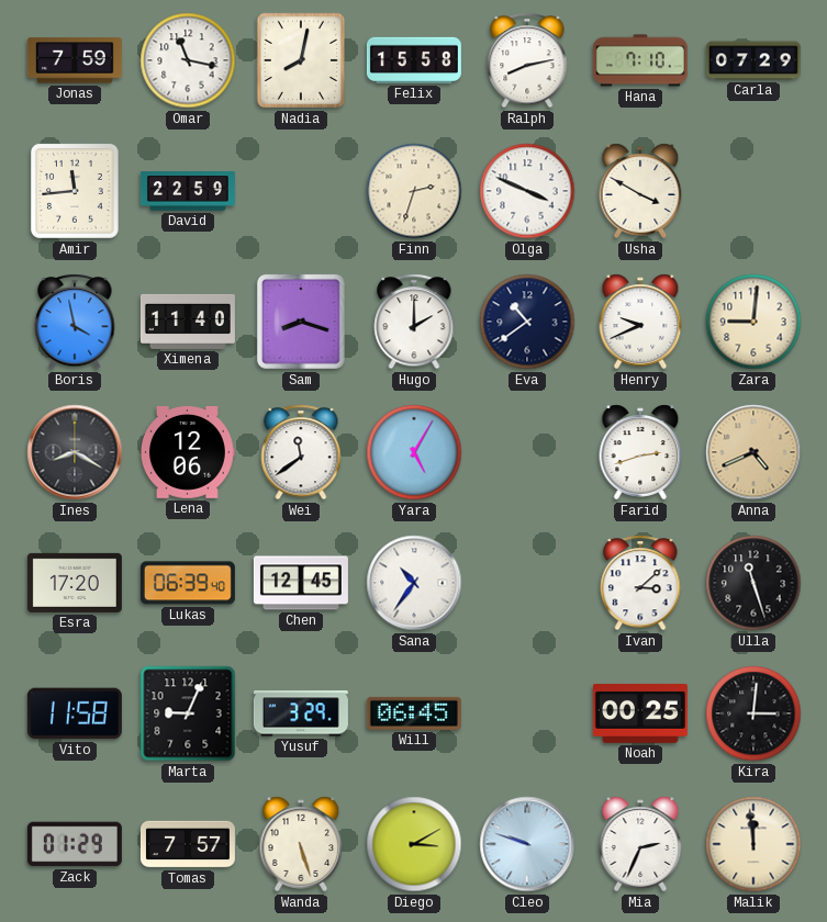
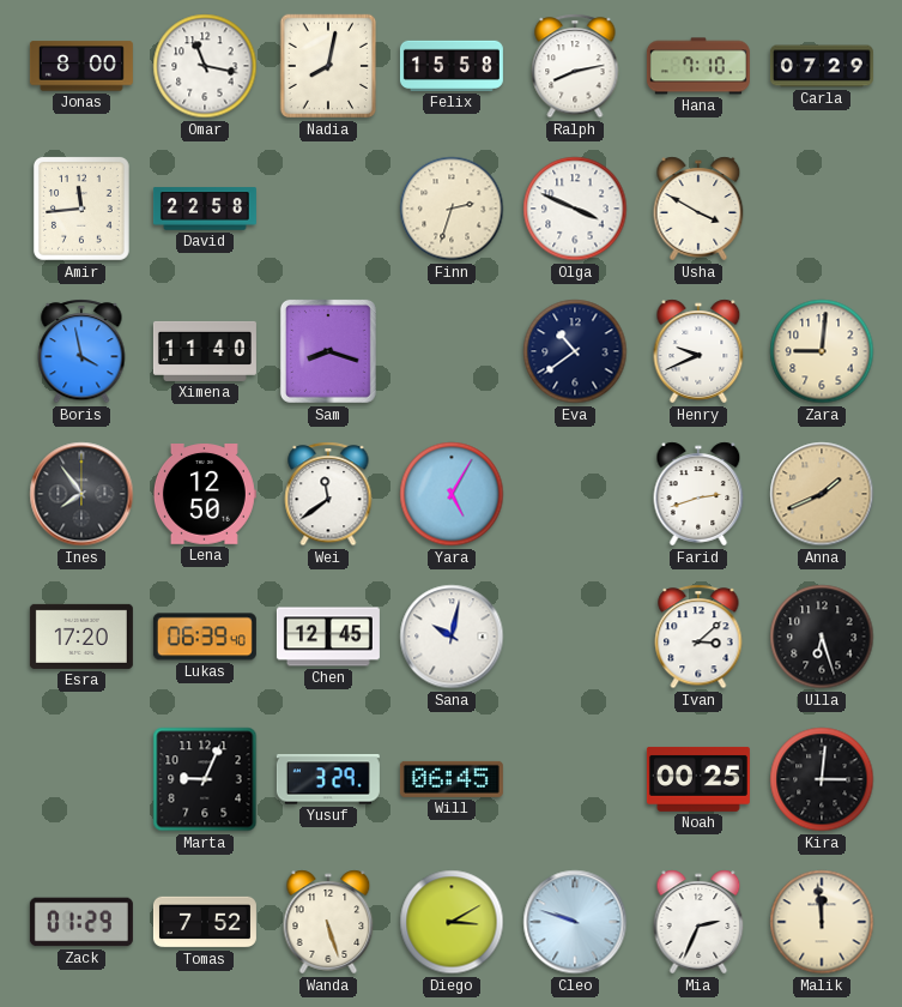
Jonas: 7:59 -> 8:00 (81, 66)
David: 22:59 -> 22:58 (205, 209)
Hugo: 2:00 -> none (414, 322)
Ines: 8:20 -> 7:54 (81, 494)
Lena: 12:06 -> 12:50 (204, 495)
Anna: 4:41 -> 1:41 (822, 494)
Sana: 10:36 -> 10:02 (452, 637)
Ulla: 11:27 -> 6:27 (822, 637)
Vito: 11:58 -> none (75, 713)
Tomas: 7:57 -> 7:52 (205, 922)
